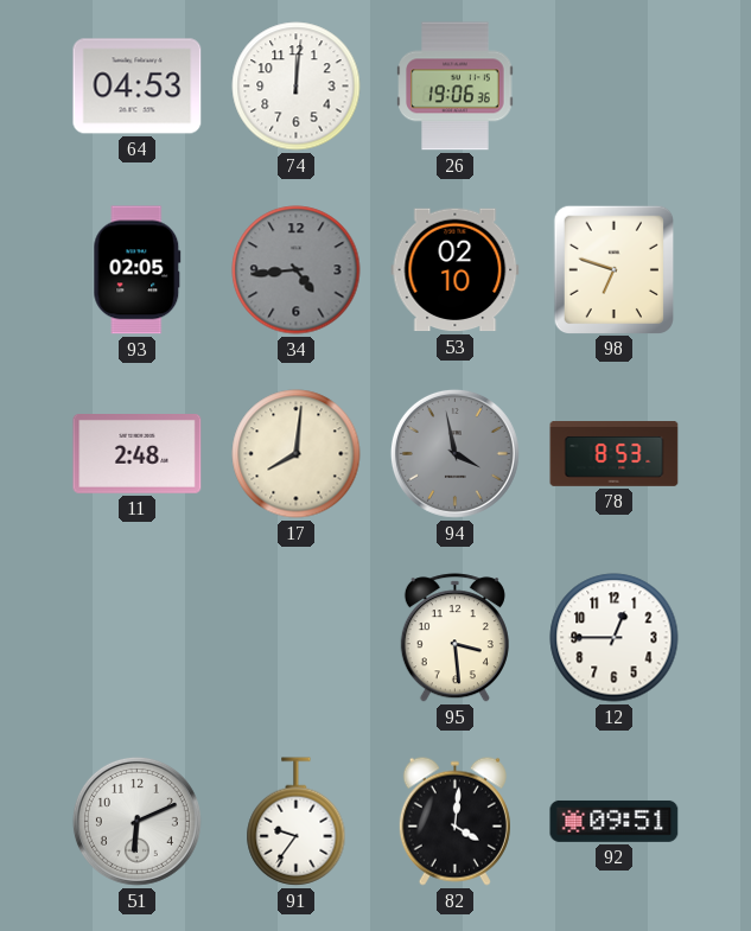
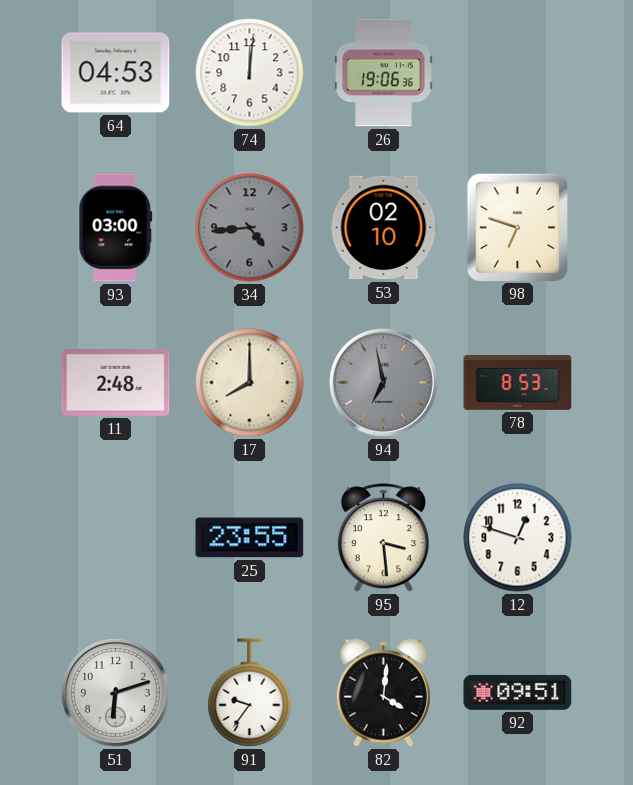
93: 02:05 -> 03:00 (116, 228)
17: 8:01 -> 8:00 (250, 383)
94: 3:58 -> 6:58 (383, 382)
25: none -> 23:55 (250, 538)
12: 12:45 -> 12:48 (518, 538)
51: 6:11 -> 6:12 (115, 692)
